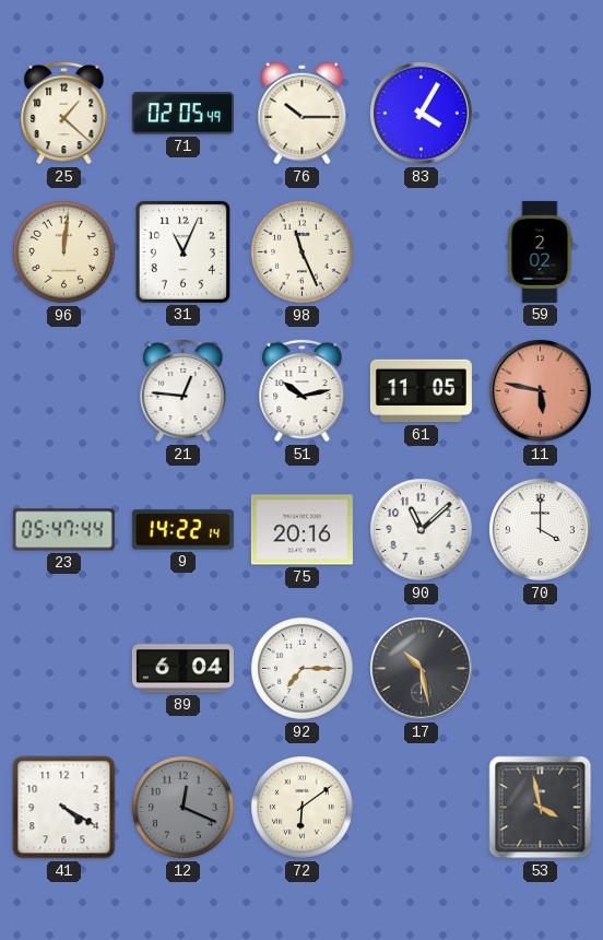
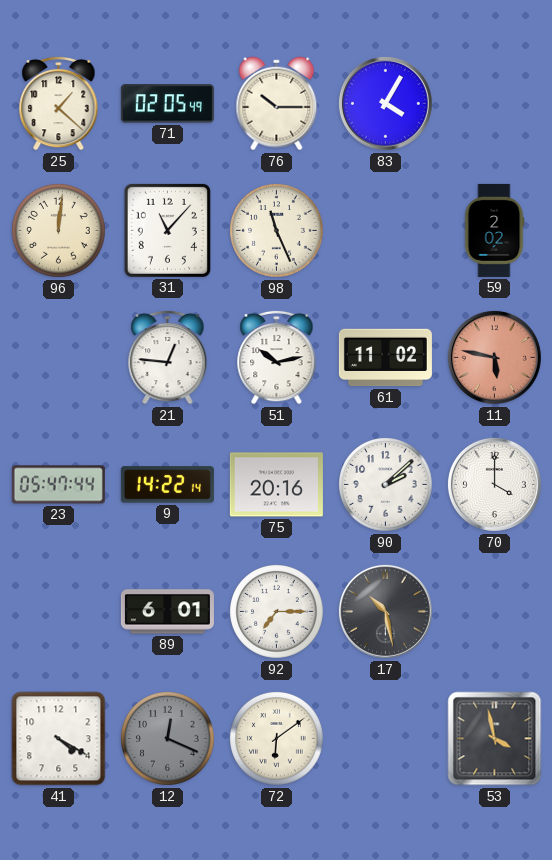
31: 11:04 -> 11:07 (167, 230)
61: 11:05 -> 11:02 (385, 358)
90: 11:08 -> 2:08 (386, 485)
89: 6:04 -> 6:01 (167, 612)
